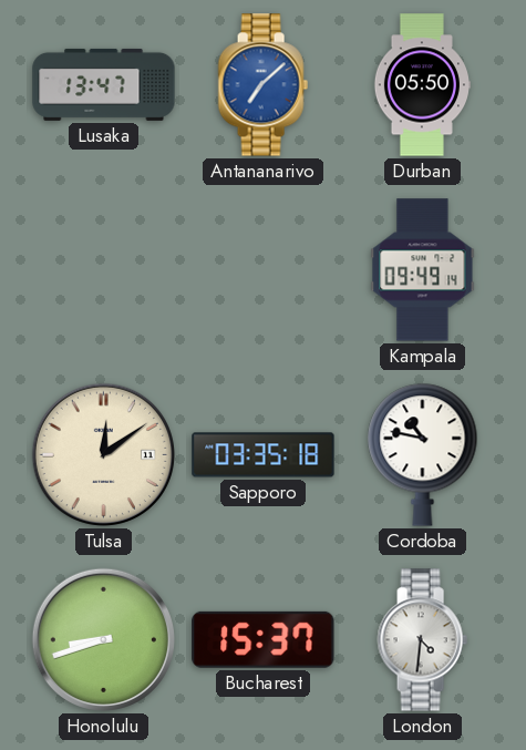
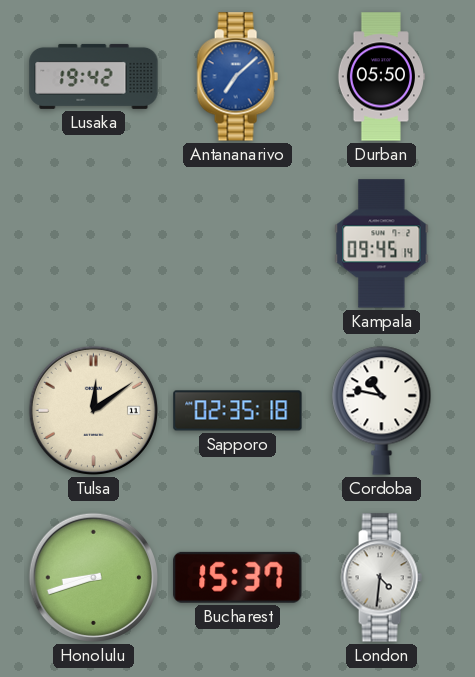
Lusaka: 13:47 -> 19:42 (94, 76)
Kampala: 09:49 -> 09:45 (382, 244)
Sapporo: 03:35 -> 02:35 (238, 411)
